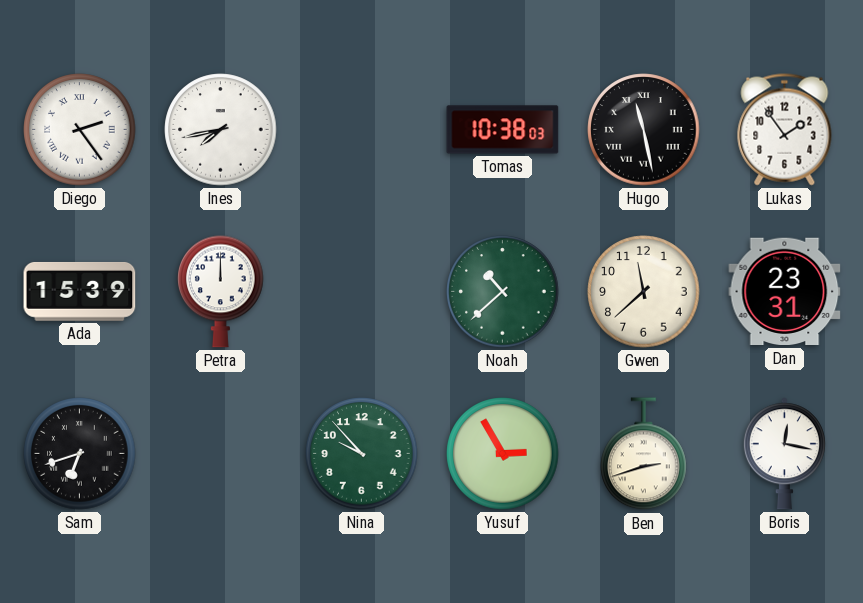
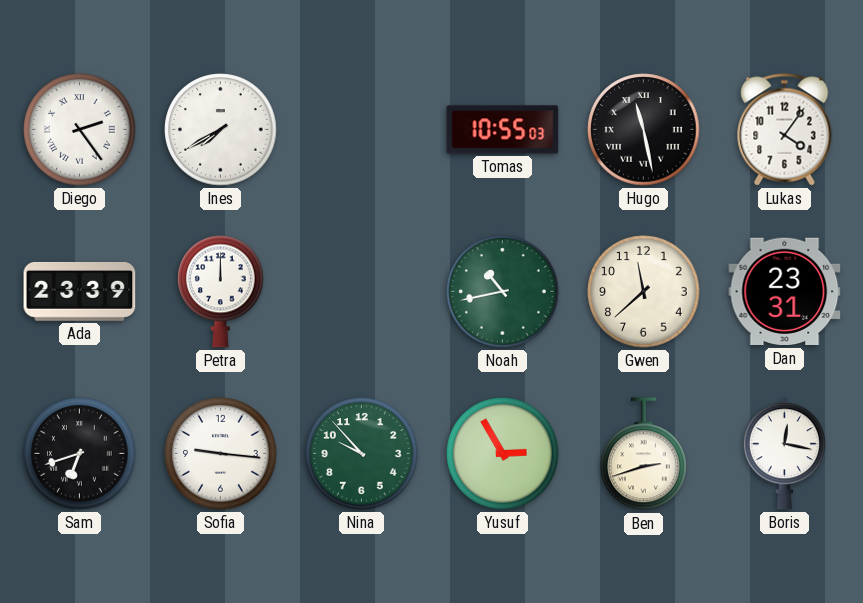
Ines: 7:43 -> 7:40 (221, 130)
Tomas: 10:38 -> 10:55 (503, 130)
Lukas: 1:54 -> 4:06 (785, 130)
Ada: 15:39 -> 23:39 (80, 291)
Noah: 10:38 -> 10:43 (503, 292)
Sofia: none -> 9:16 (221, 454)
